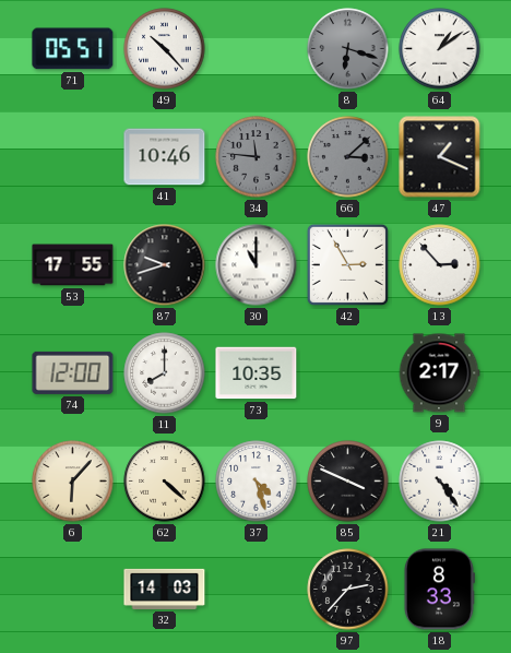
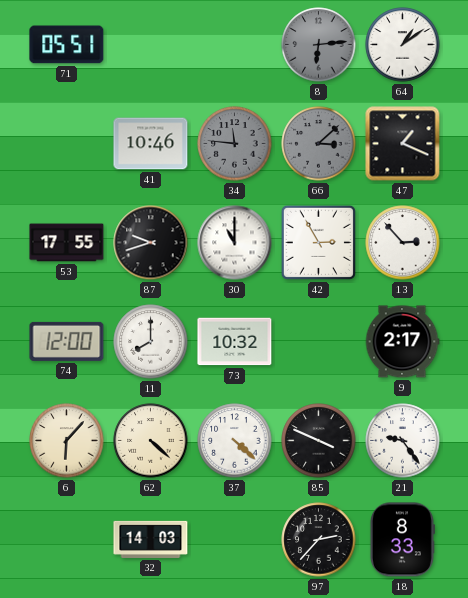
49: 10:23 -> none (165, 49)
8: 6:18 -> 6:14 (319, 45)
73: 10:35 -> 10:32 (235, 342)
37: 4:27 -> 4:22 (235, 441)
21: 4:24 -> 9:24 (403, 441)
